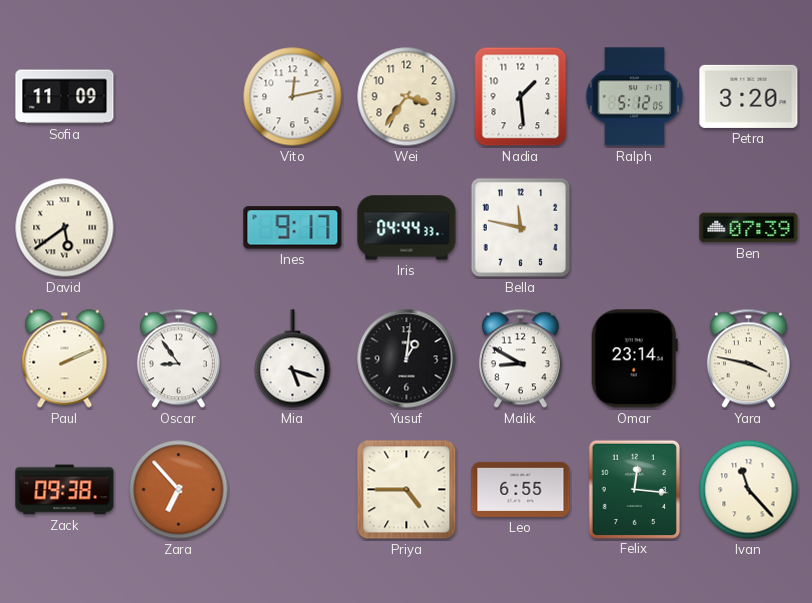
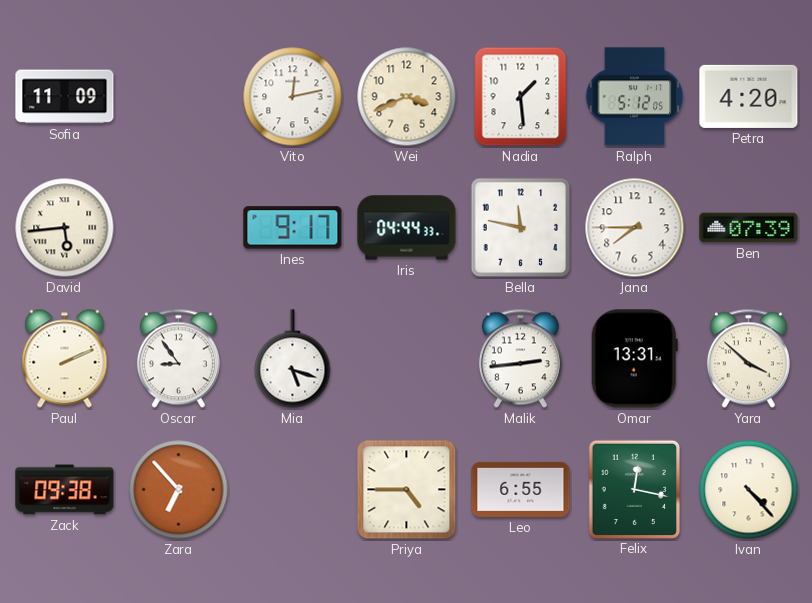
Wei: 3:36 -> 3:41 (407, 97)
Petra: 3:20 -> 4:20 (749, 96)
David: 5:39 -> 5:44 (65, 228)
Jana: none -> 7:45 (635, 228)
Yusuf: 1:01 -> none (407, 359)
Malik: 8:50 -> 2:44 (520, 359)
Omar: 23:14 -> 13:31 (634, 359)
Yara: 3:47 -> 3:52 (748, 359)
Felix: 12:16 -> 12:17 (634, 489)
Ivan: 11:23 -> 4:23 (749, 490)
